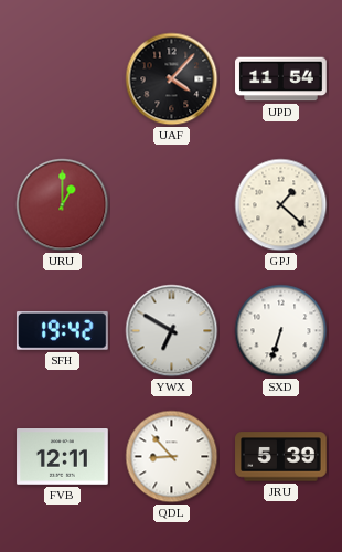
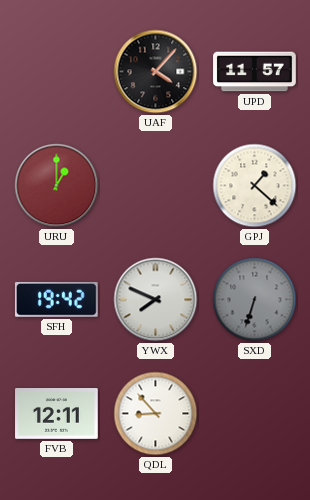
UPD: 11:54 -> 11:57 (255, 72)
YWX: 6:50 -> 7:49 (156, 300)
SXD dial: white -> grey (255, 300)
JRU: 5:39 -> none (281, 457)
